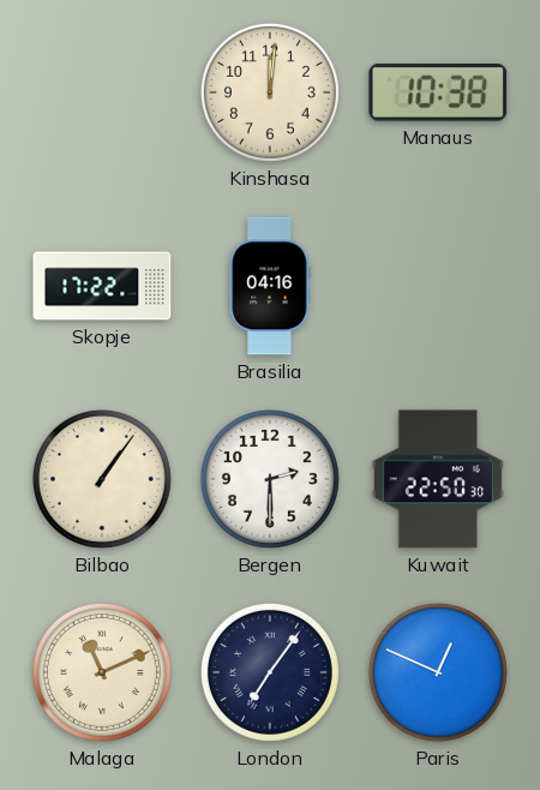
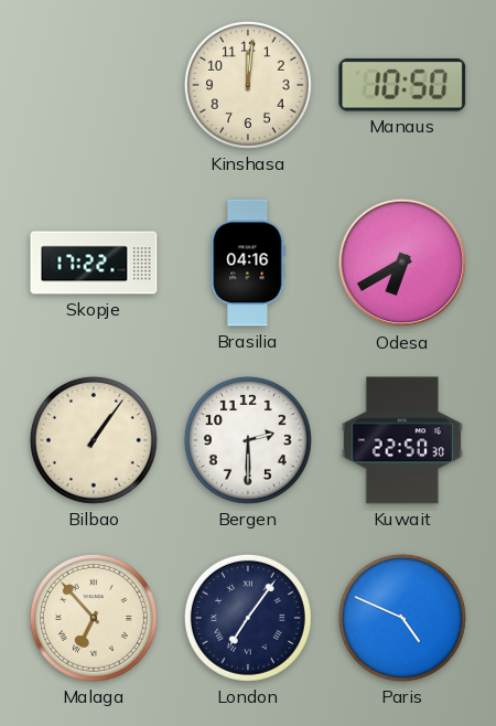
Manaus: 10:38 -> 10:50 (402, 85)
Odesa: none -> 6:40 (402, 263)
Malaga: 11:11 -> 6:53 (94, 618)
Paris: 12:49 -> 4:49 (402, 618)
